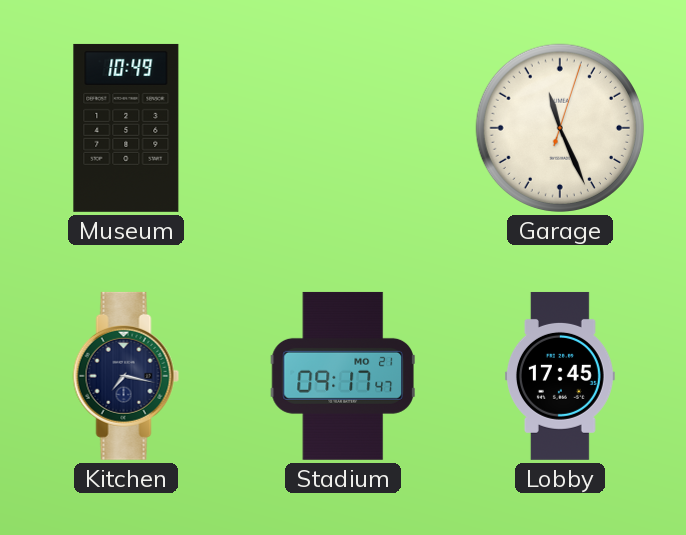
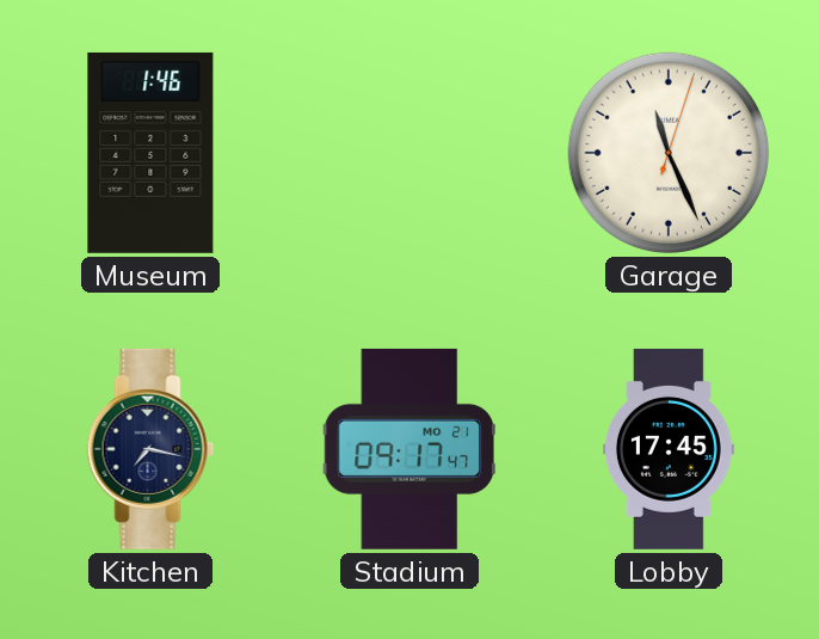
Museum: 10:49 -> 1:46 (150, 153)
